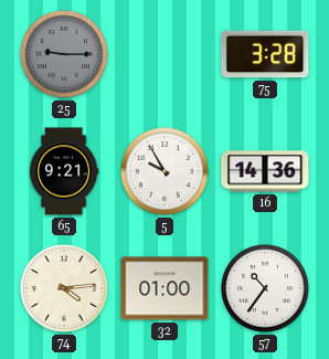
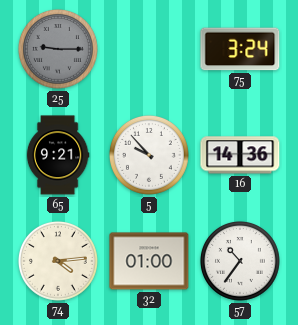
75: 3:28 -> 3:24 (240, 49)
5: 9:55 -> 9:53 (149, 155)
